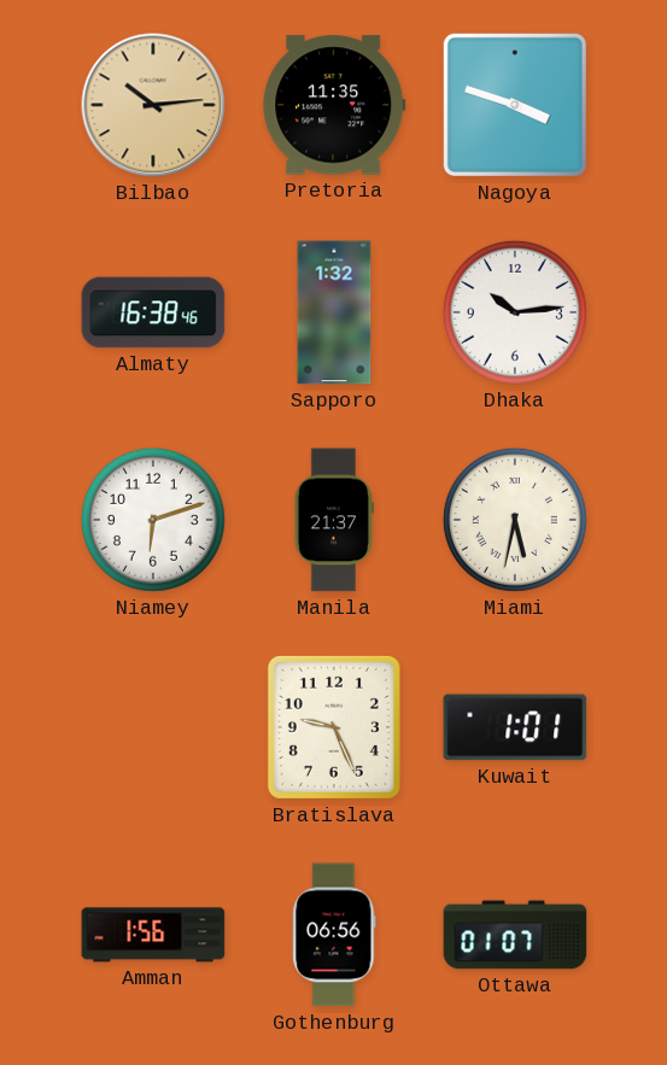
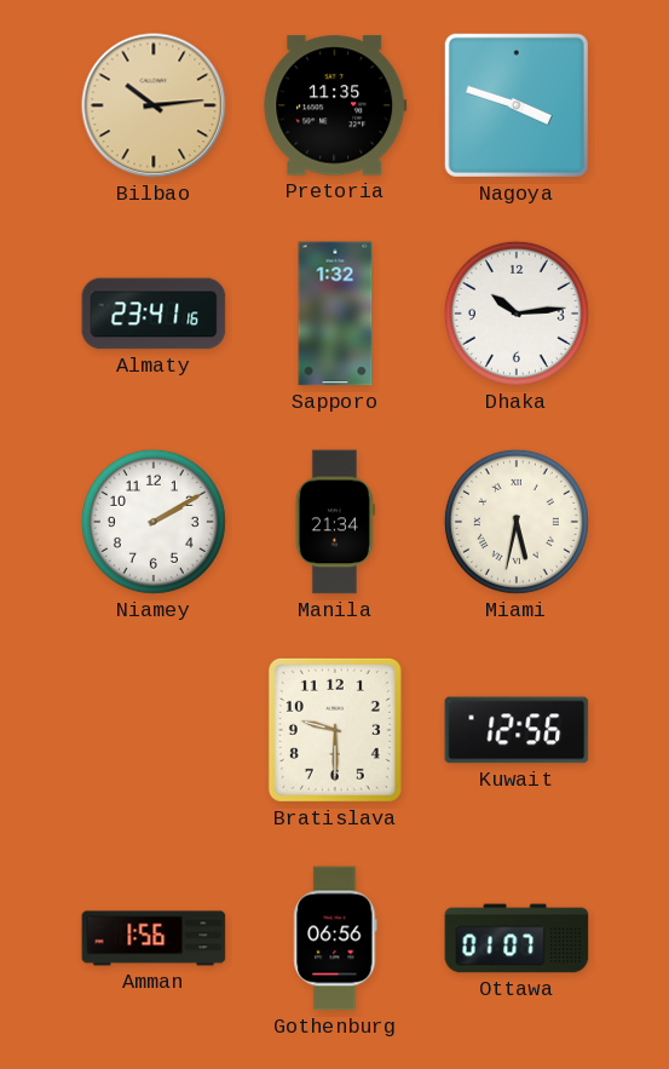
Almaty: 16:38 -> 23:41 (154, 314)
Niamey: 6:12 -> 2:10 (154, 522)
Manila: 21:37 -> 21:34 (335, 522)
Bratislava: 9:26 -> 9:30 (335, 730)
Kuwait: 1:01 -> 12:56 (517, 730)
